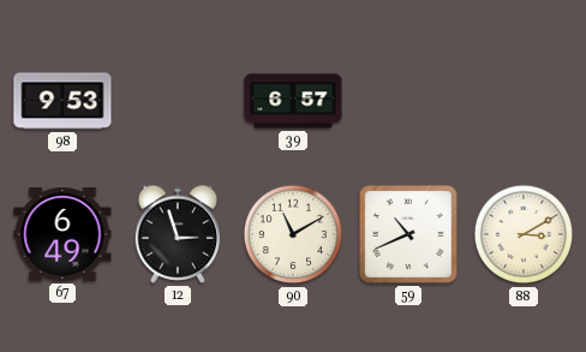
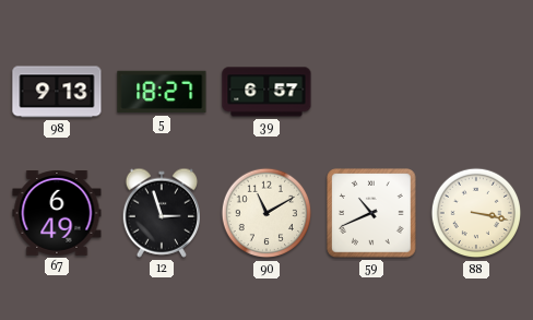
98: 9:53 -> 9:13 (57, 92)
5: none -> 18:27 (162, 92)
88: 3:10 -> 3:17 (476, 213)
